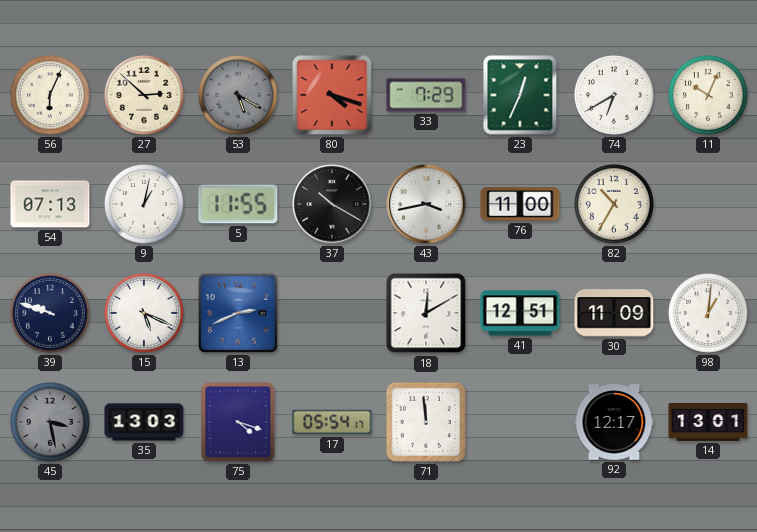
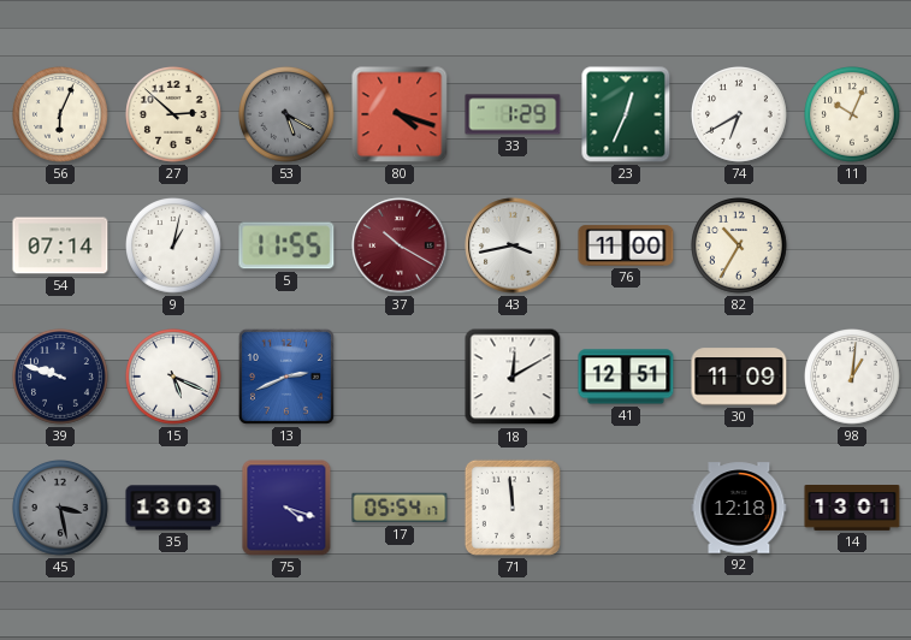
33: 7:29 -> 1:29 (513, 114)
54: 07:13 -> 07:14 (60, 245)
37 dial: black -> burgundy (400, 245)
92: 12:17 -> 12:18 (739, 508)
